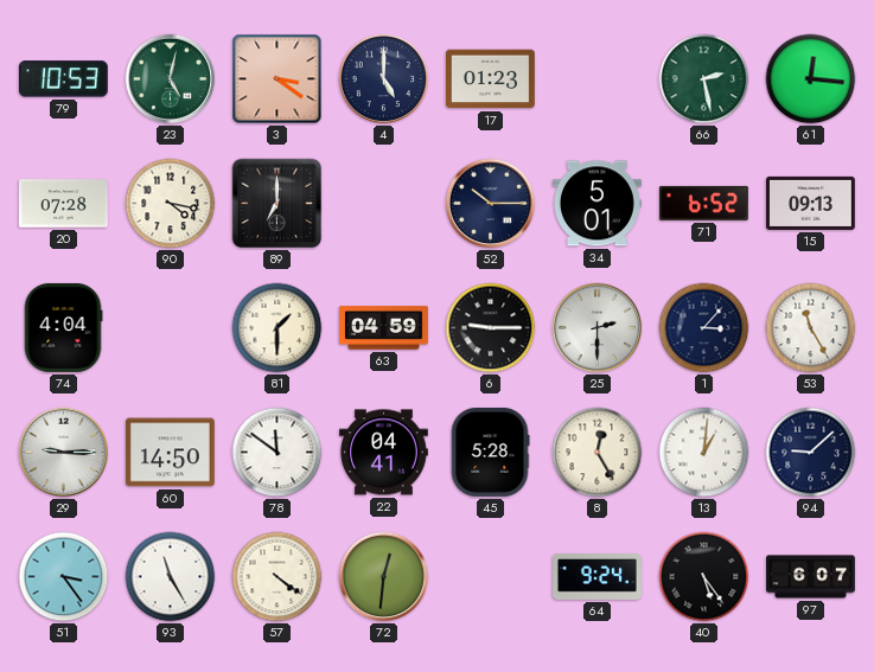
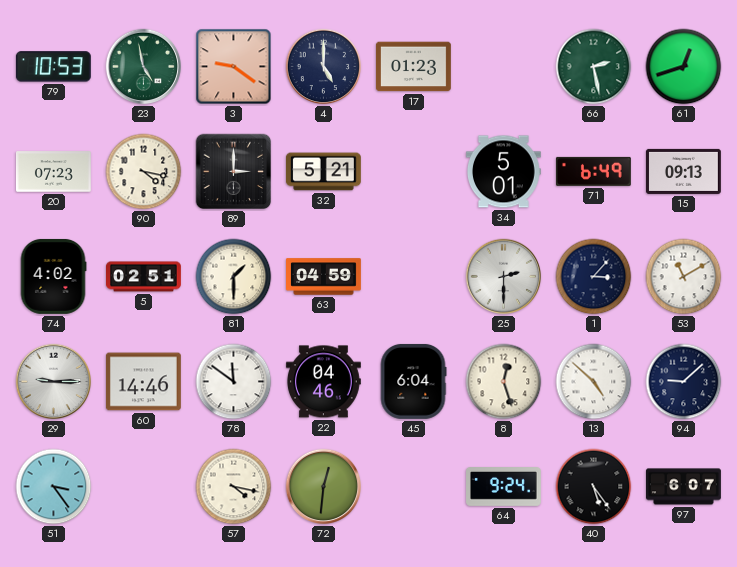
23: 5:02 -> 4:58 (144, 67)
3: 3:21 -> 9:21 (234, 67)
61: 12:16 -> 12:42 (684, 67)
20: 07:28 -> 07:23 (54, 172)
89: 7:00 -> 3:00 (234, 172)
32: none -> 5:21 (323, 172)
52: 10:15 -> none (491, 204)
71: 6:52 -> 6:49 (593, 171)
74: 4:04 -> 4:02 (53, 276)
5: none -> 02:51 (144, 277)
6: 9:15 -> none (491, 328)
53: 11:25 -> 11:10 (684, 277)
60: 14:50 -> 14:46 (143, 382)
22: 04:41 -> 04:46 (323, 382)
45: 5:28 -> 6:04 (413, 381)
8: 12:25 -> 12:27 (504, 382)
13: 1:01 -> 4:52 (594, 382)
93: 11:25 -> none (171, 577)
57: 4:21 -> 4:17 (234, 487)
